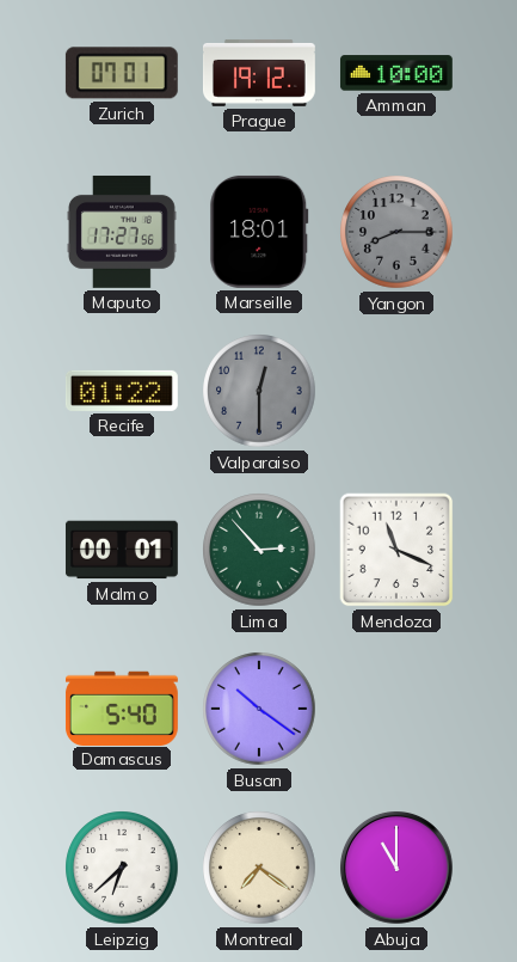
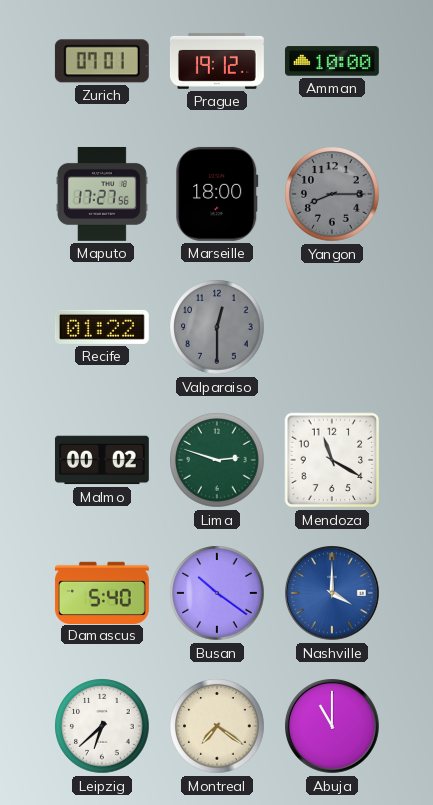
Marseille: 18:01 -> 18:00 (217, 194)
Malmo: 00:01 -> 00:02 (102, 460)
Lima: 2:53 -> 2:48 (217, 460)
Mendoza: 11:19 -> 11:20 (332, 460)
Nashville: none -> 4:00 (333, 594)
